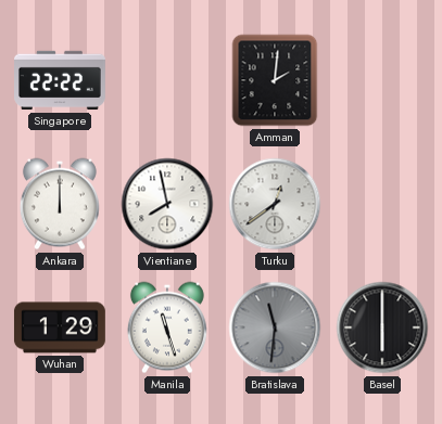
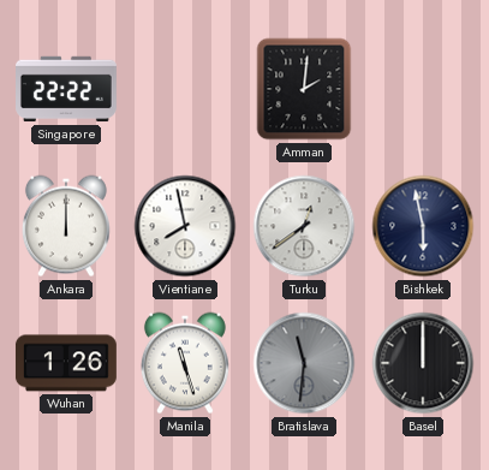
Bishkek: none -> 5:58 (423, 226)
Wuhan: 1:29 -> 1:26 (66, 363)
Basel: 6:00 -> 12:00 (423, 363)
